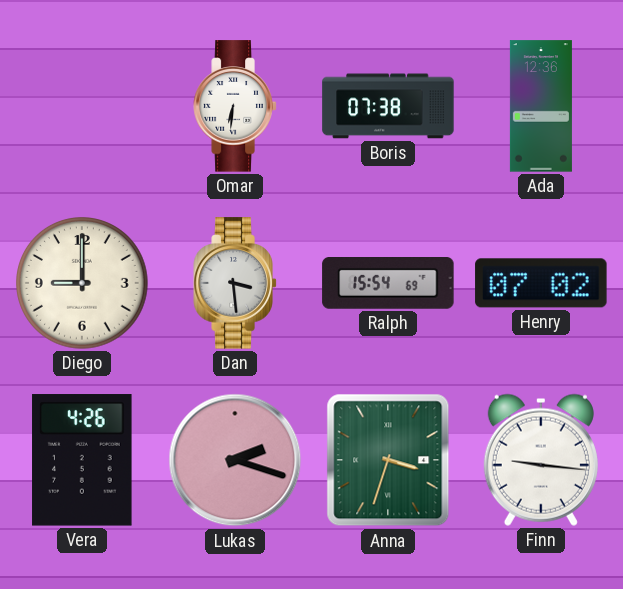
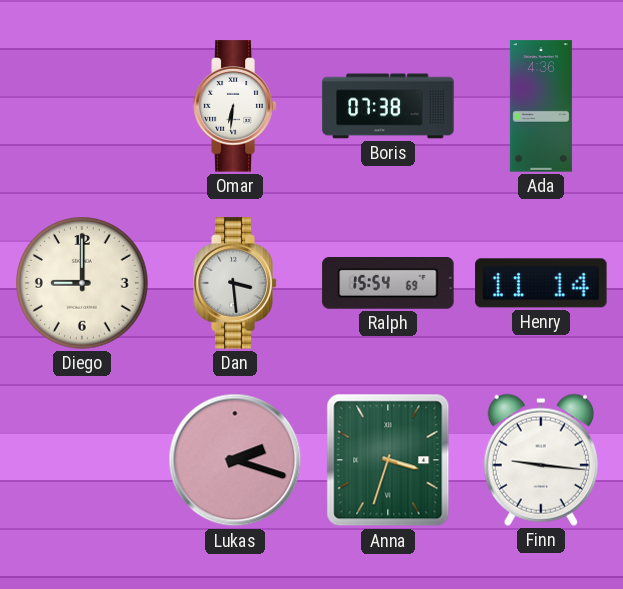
Ada: 12:36 -> 4:36 (541, 106)
Henry: 07:02 -> 11:14 (541, 283)
Vera: 4:26 -> none (82, 460)
